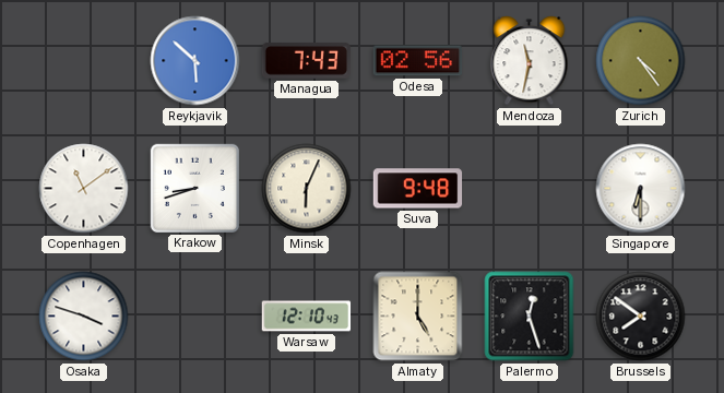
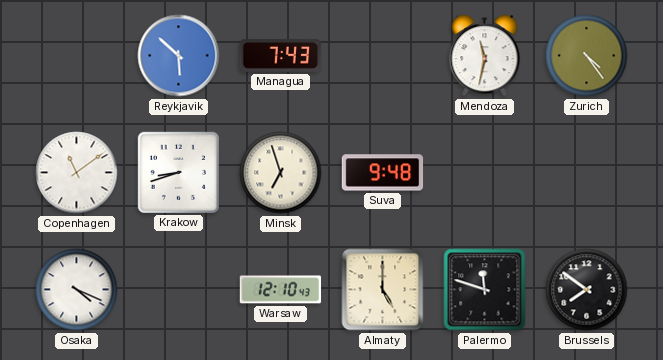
Odesa: 02:56 -> none (418, 61)
Minsk: 6:04 -> 6:57 (281, 173)
Singapore: 6:30 -> none (641, 189)
Osaka: 3:48 -> 4:19 (77, 290)
Palermo: 12:27 -> 11:48 (485, 290)
